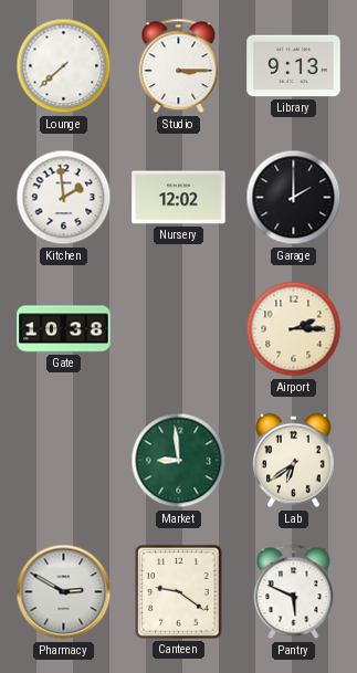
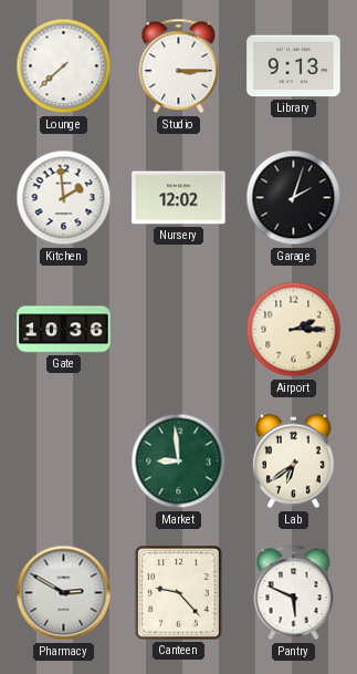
Garage: 2:00 -> 2:03 (294, 198)
Gate: 10:38 -> 10:36 (64, 330)
Canteen: 9:21 -> 9:23 (179, 593)
